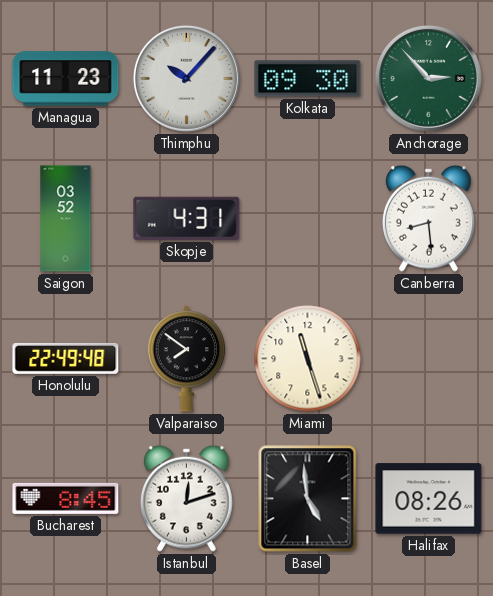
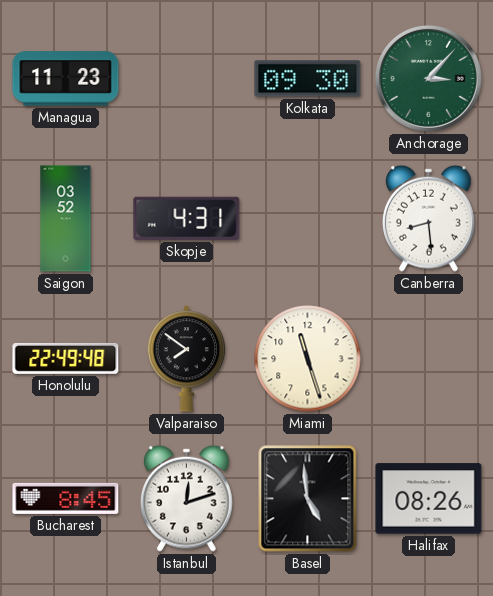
Thimphu: 10:07 -> none (186, 78)
Anchorage: 2:53 -> 3:07 (428, 78)
